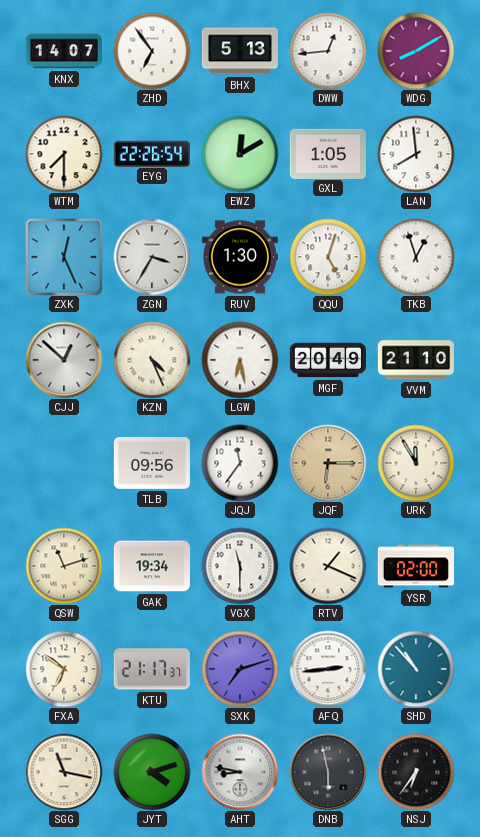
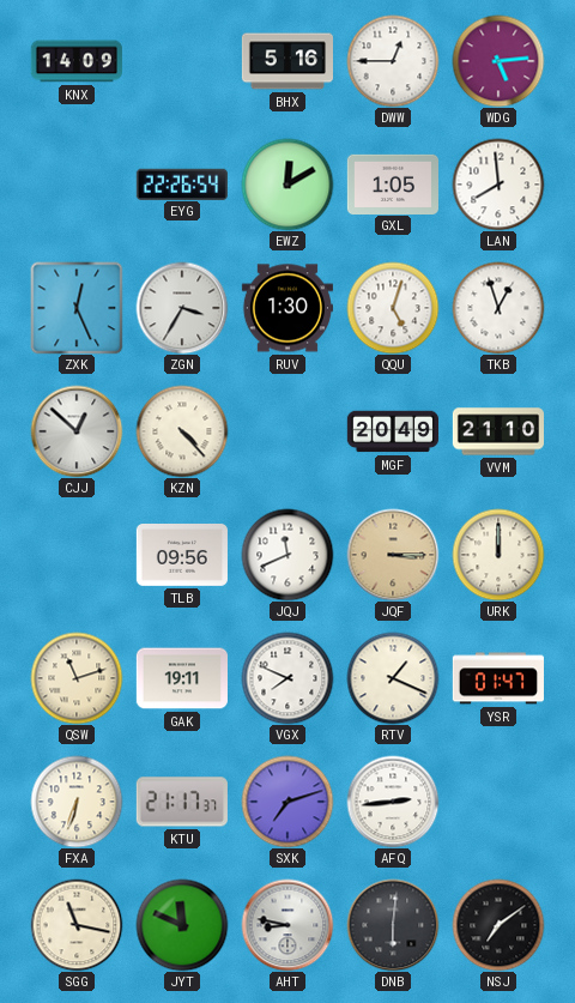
KNX: 14:07 -> 14:09 (77, 61)
ZHD: 6:54 -> none (152, 51)
BHX: 5:13 -> 5:16 (286, 61)
DWW: 12:44 -> 12:45 (393, 61)
WDG: 8:10 -> 5:14 (498, 61)
WTM: 7:30 -> none (64, 154)
KZN: 4:26 -> 4:23 (182, 431)
LGW: 6:28 -> none (240, 360)
JQJ: 11:36 -> 11:41 (287, 555)
JQF: 6:15 -> 3:15 (393, 555)
URK: 11:55 -> 12:00 (498, 555)
GAK: 19:34 -> 19:11 (181, 678)
VGX: 11:30 -> 7:49 (287, 678)
YSR: 02:00 -> 01:47 (497, 678)
FXA: 6:51 -> 6:33 (77, 802)
SHD: 10:53 -> none (416, 669)
JYT: 4:12 -> 11:49 (182, 925)
DNB: 5:58 -> 6:01 (393, 925)
NSJ: 6:36 -> 7:09 (498, 925)
